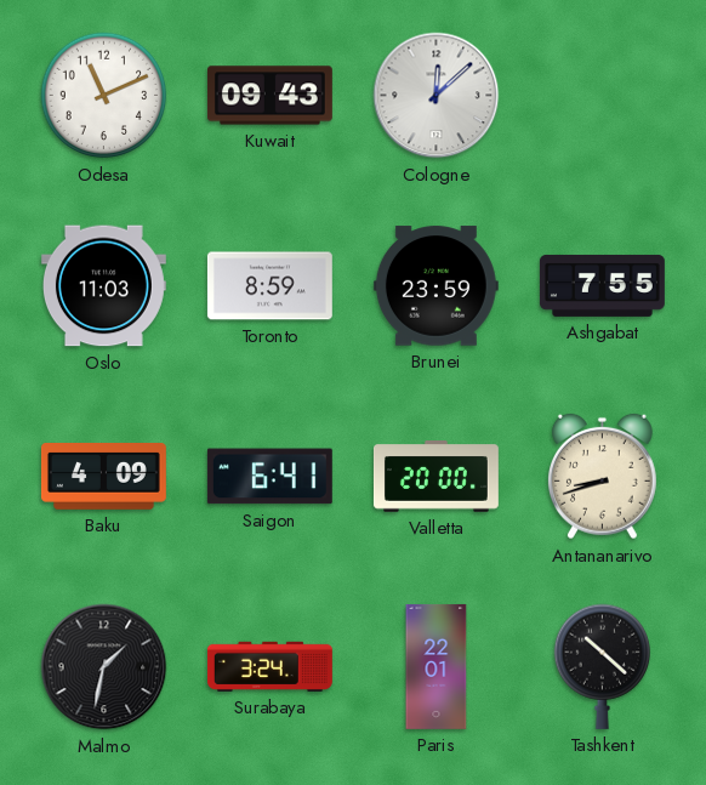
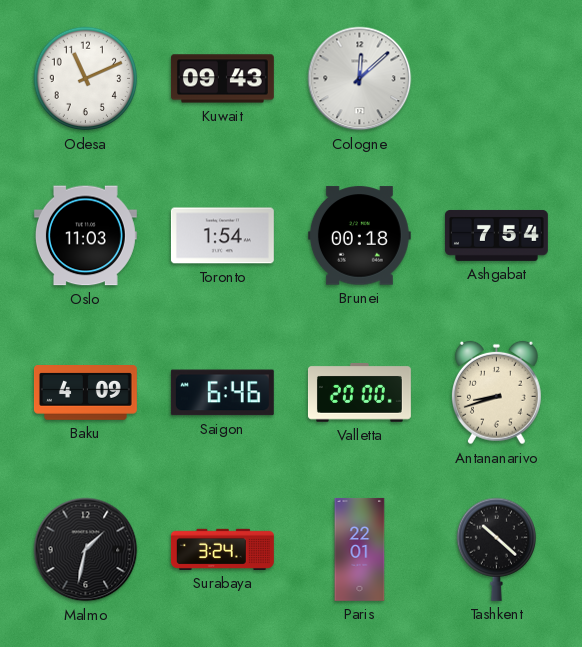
Toronto: 8:59 -> 1:54 (222, 236)
Brunei: 23:59 -> 00:18 (359, 236)
Ashgabat: 7:55 -> 7:54 (496, 235)
Saigon: 6:41 -> 6:46 (222, 393)
